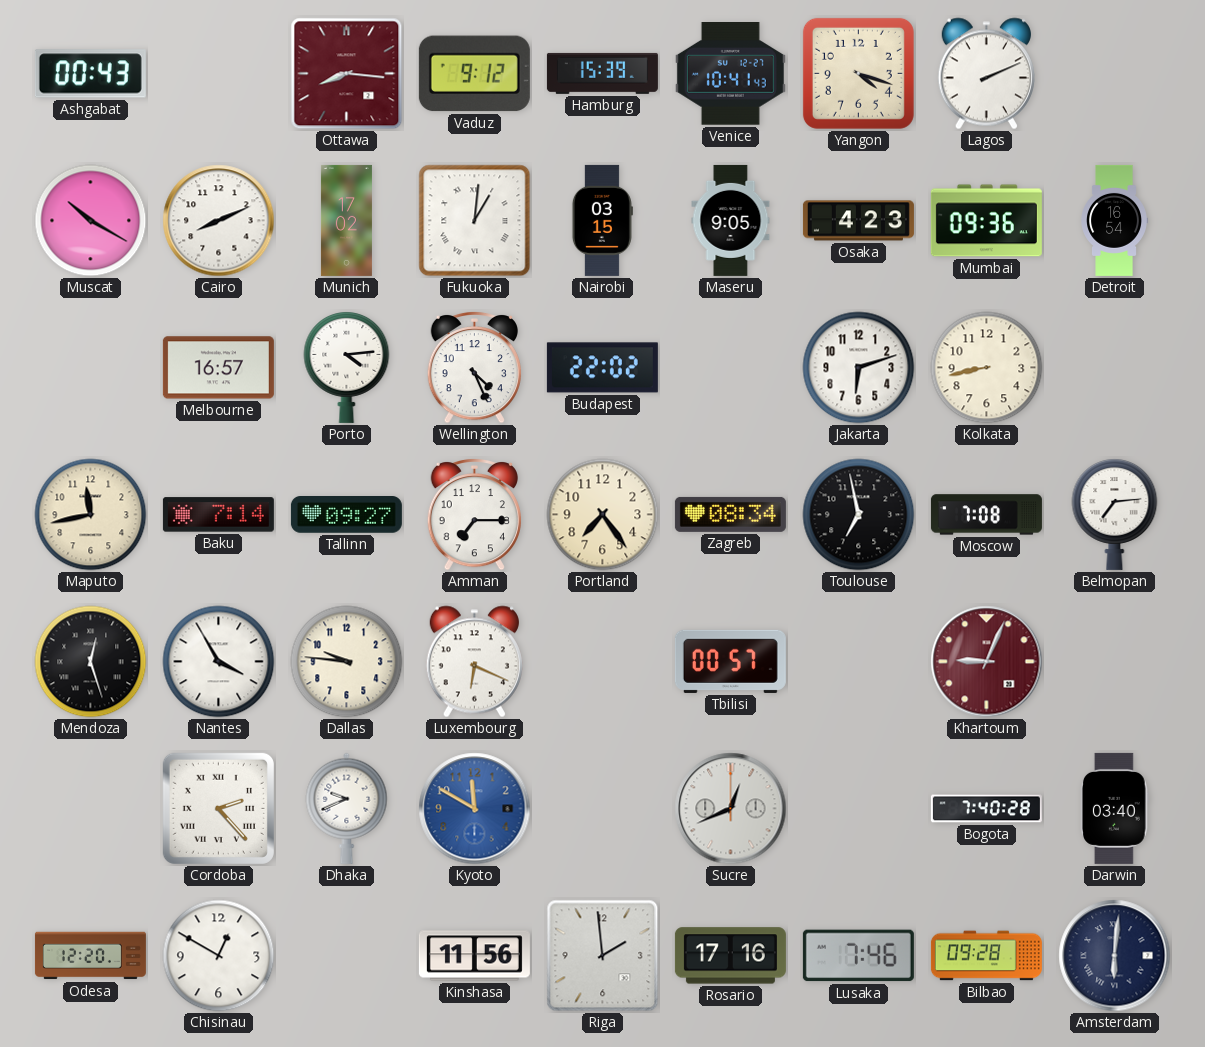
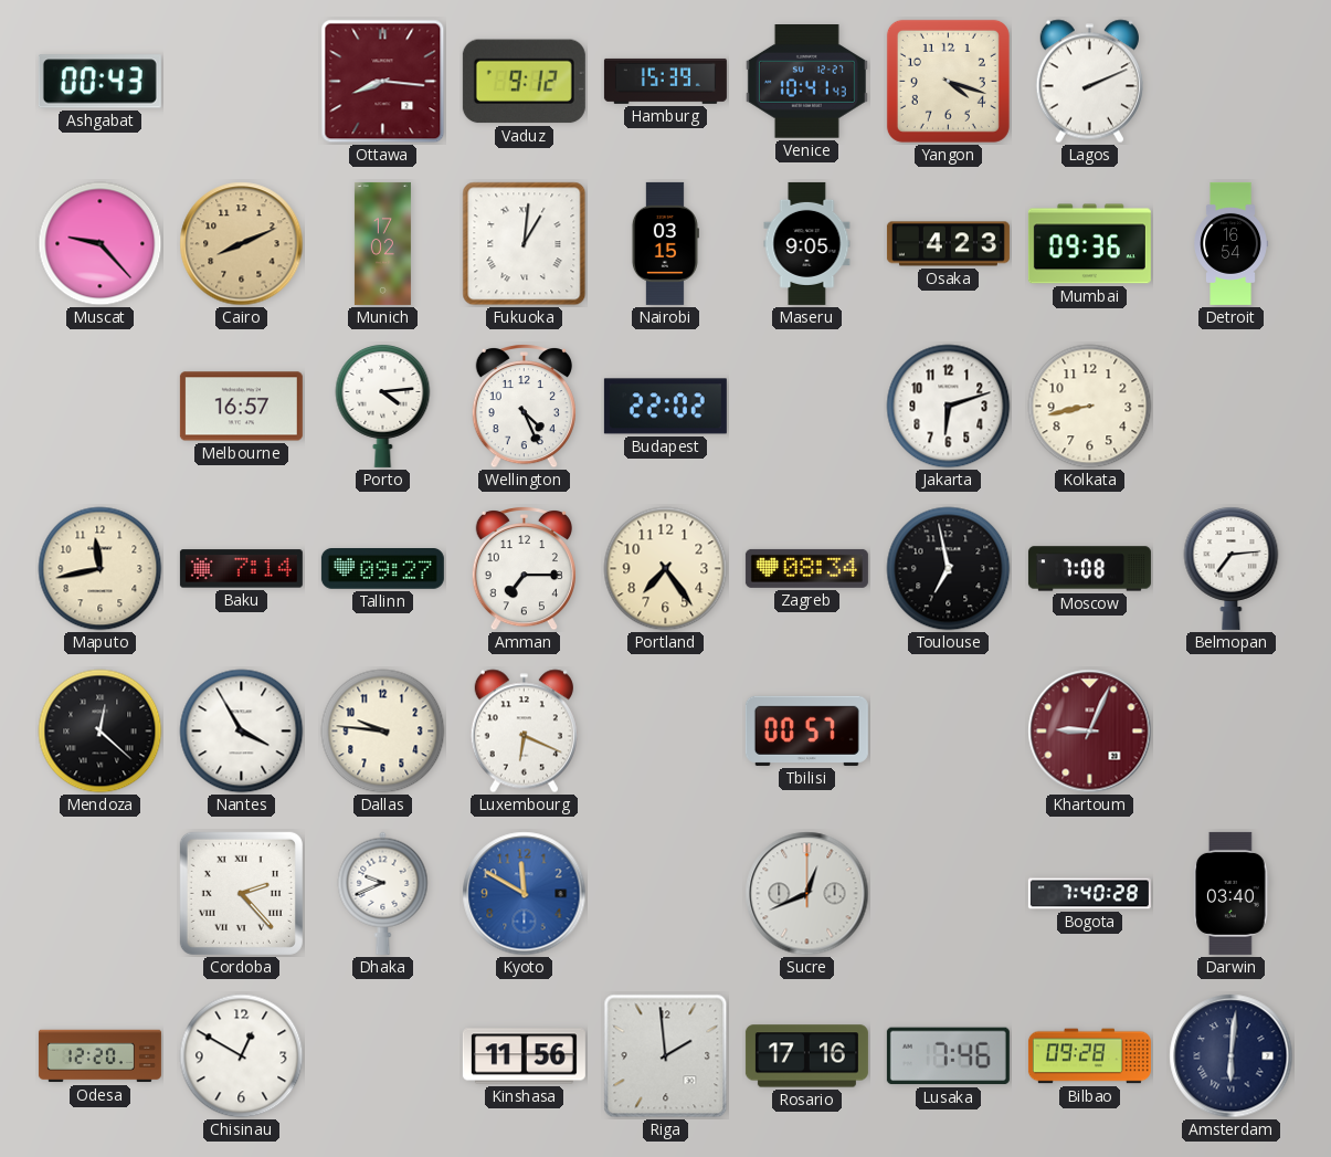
Muscat: 10:20 -> 9:23 (101, 244)
Cairo dial: white -> champagne (242, 244)
Mendoza: 12:27 -> 12:22 (101, 732)
